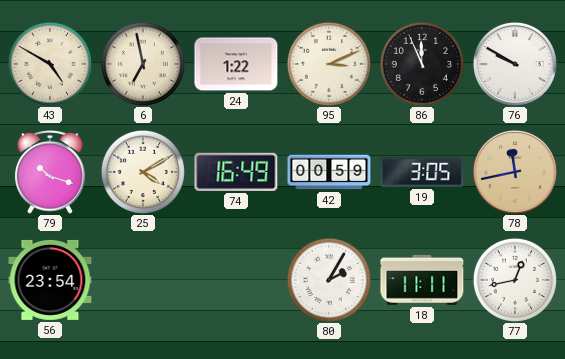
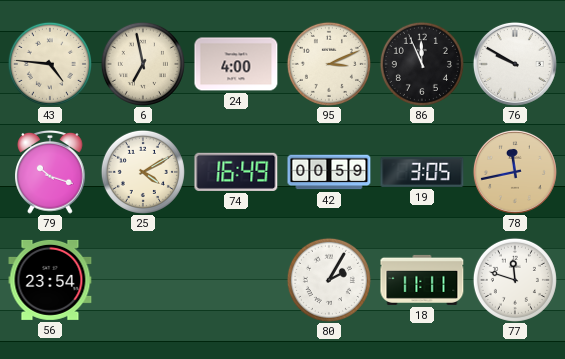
43: 4:50 -> 4:46 (50, 64)
24: 1:22 -> 4:00 (236, 64)
77: 12:43 -> 11:48 (515, 280)
